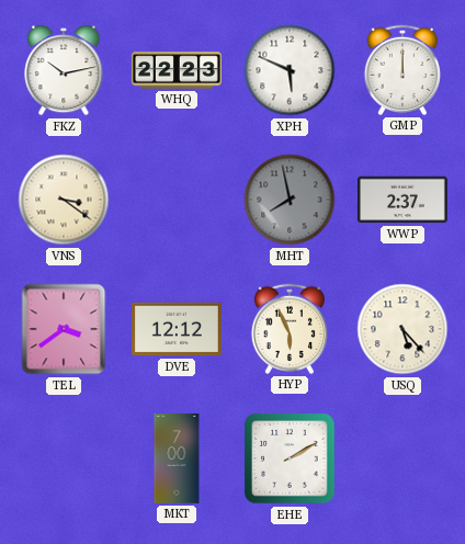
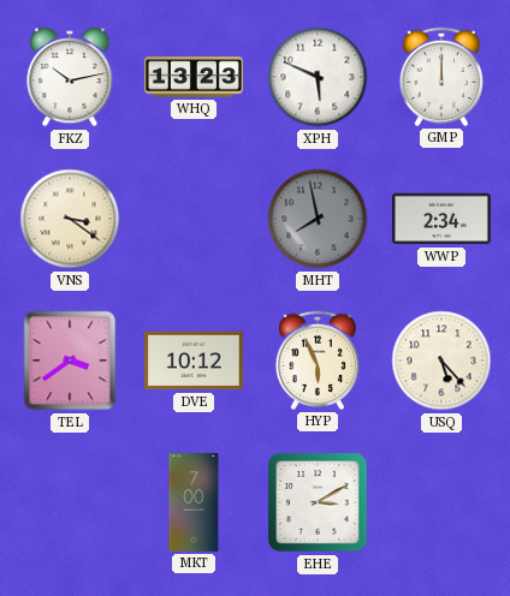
WHQ: 22:23 -> 13:23 (194, 77)
WWP: 2:37 -> 2:34 (441, 219)
DVE: 12:12 -> 10:12 (194, 360)
EHE: 2:10 -> 3:10 (318, 502)
